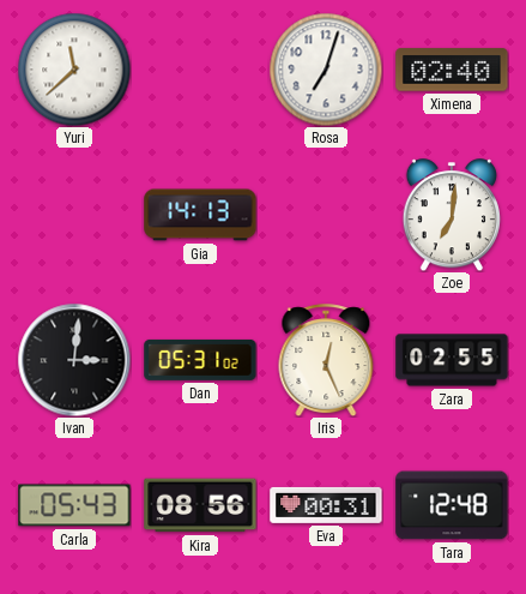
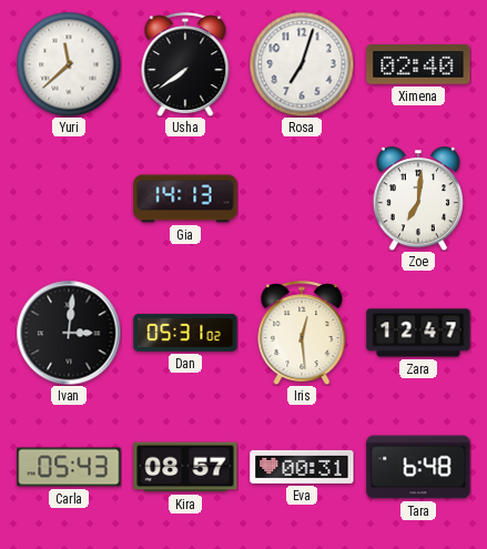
Usha: none -> 7:39 (185, 64)
Iris: 12:26 -> 12:29 (302, 333)
Zara: 02:55 -> 12:47 (418, 333)
Kira: 08:56 -> 08:57 (185, 467)
Tara: 12:48 -> 6:48 (418, 467)
